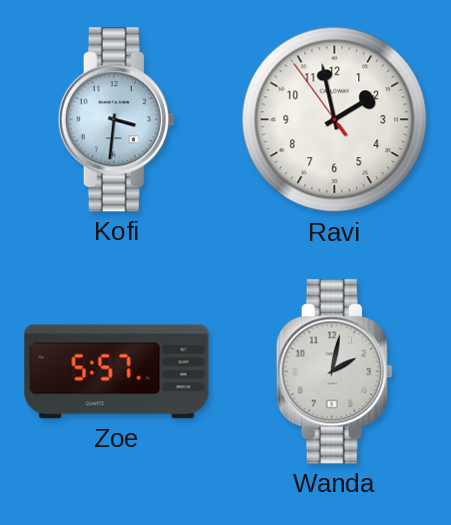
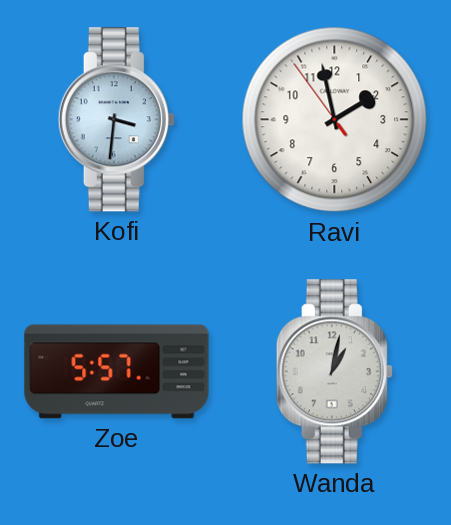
Wanda: 2:02 -> 1:02 (334, 372)
